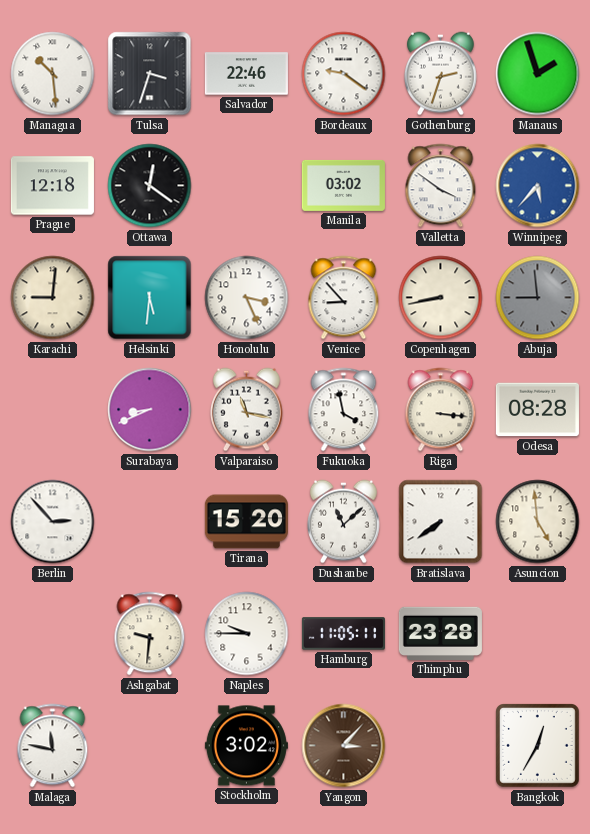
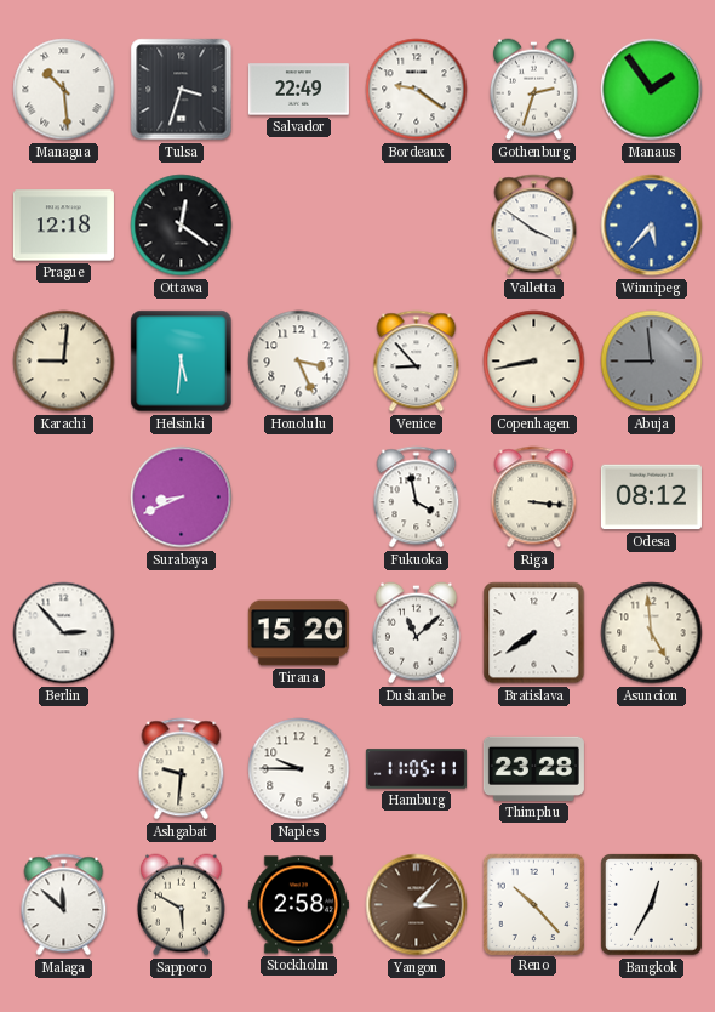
Salvador: 22:46 -> 22:49 (298, 90)
Manaus: 1:57 -> 1:54 (652, 90)
Manila: 03:02 -> none (343, 185)
Valparaiso: 11:17 -> none (246, 410)
Odesa: 08:28 -> 08:12 (651, 498)
Malaga: 11:47 -> 11:52 (64, 905)
Sapporo: none -> 5:50 (181, 905)
Stockholm: 3:02 -> 2:58 (298, 905)
Reno: none -> 10:23 (533, 904)
